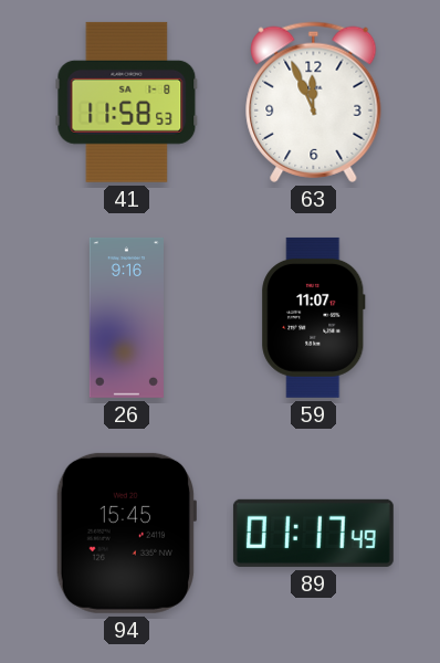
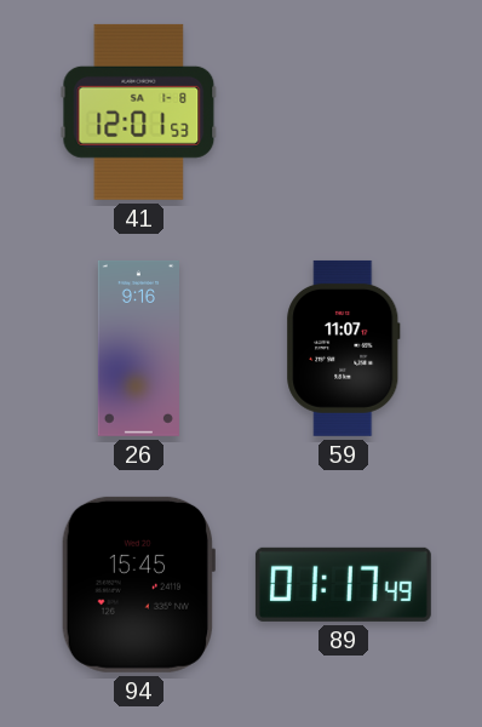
41: 11:58 -> 12:01 (139, 111)
63: 11:56 -> none (314, 102)
